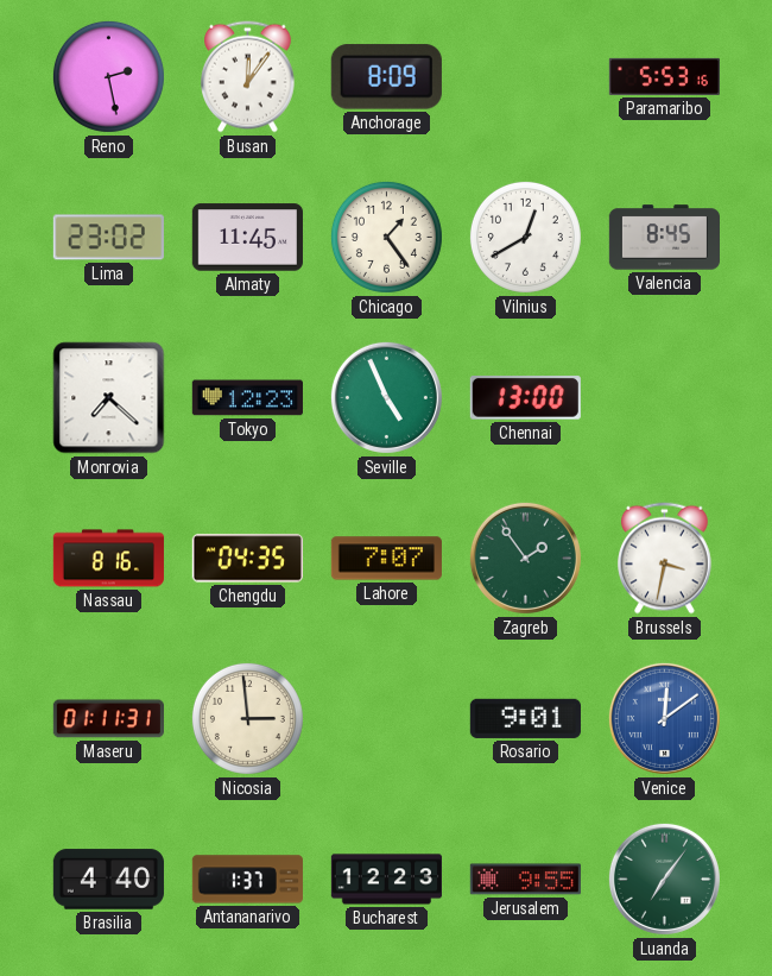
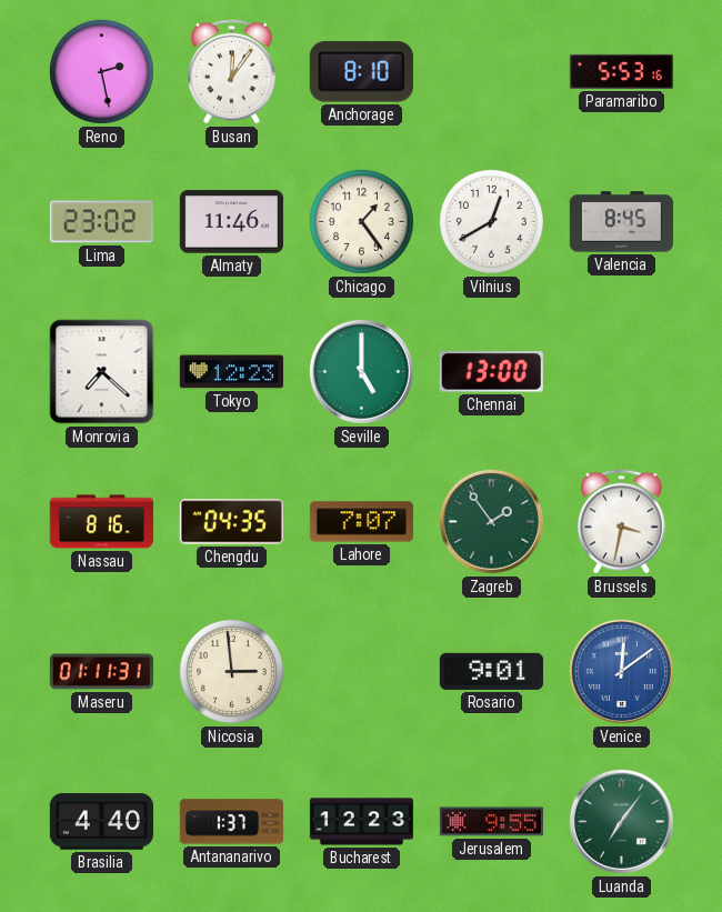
Anchorage: 8:09 -> 8:10 (361, 72)
Almaty: 11:45 -> 11:46 (231, 222)
Seville: 4:56 -> 5:00 (361, 371)
